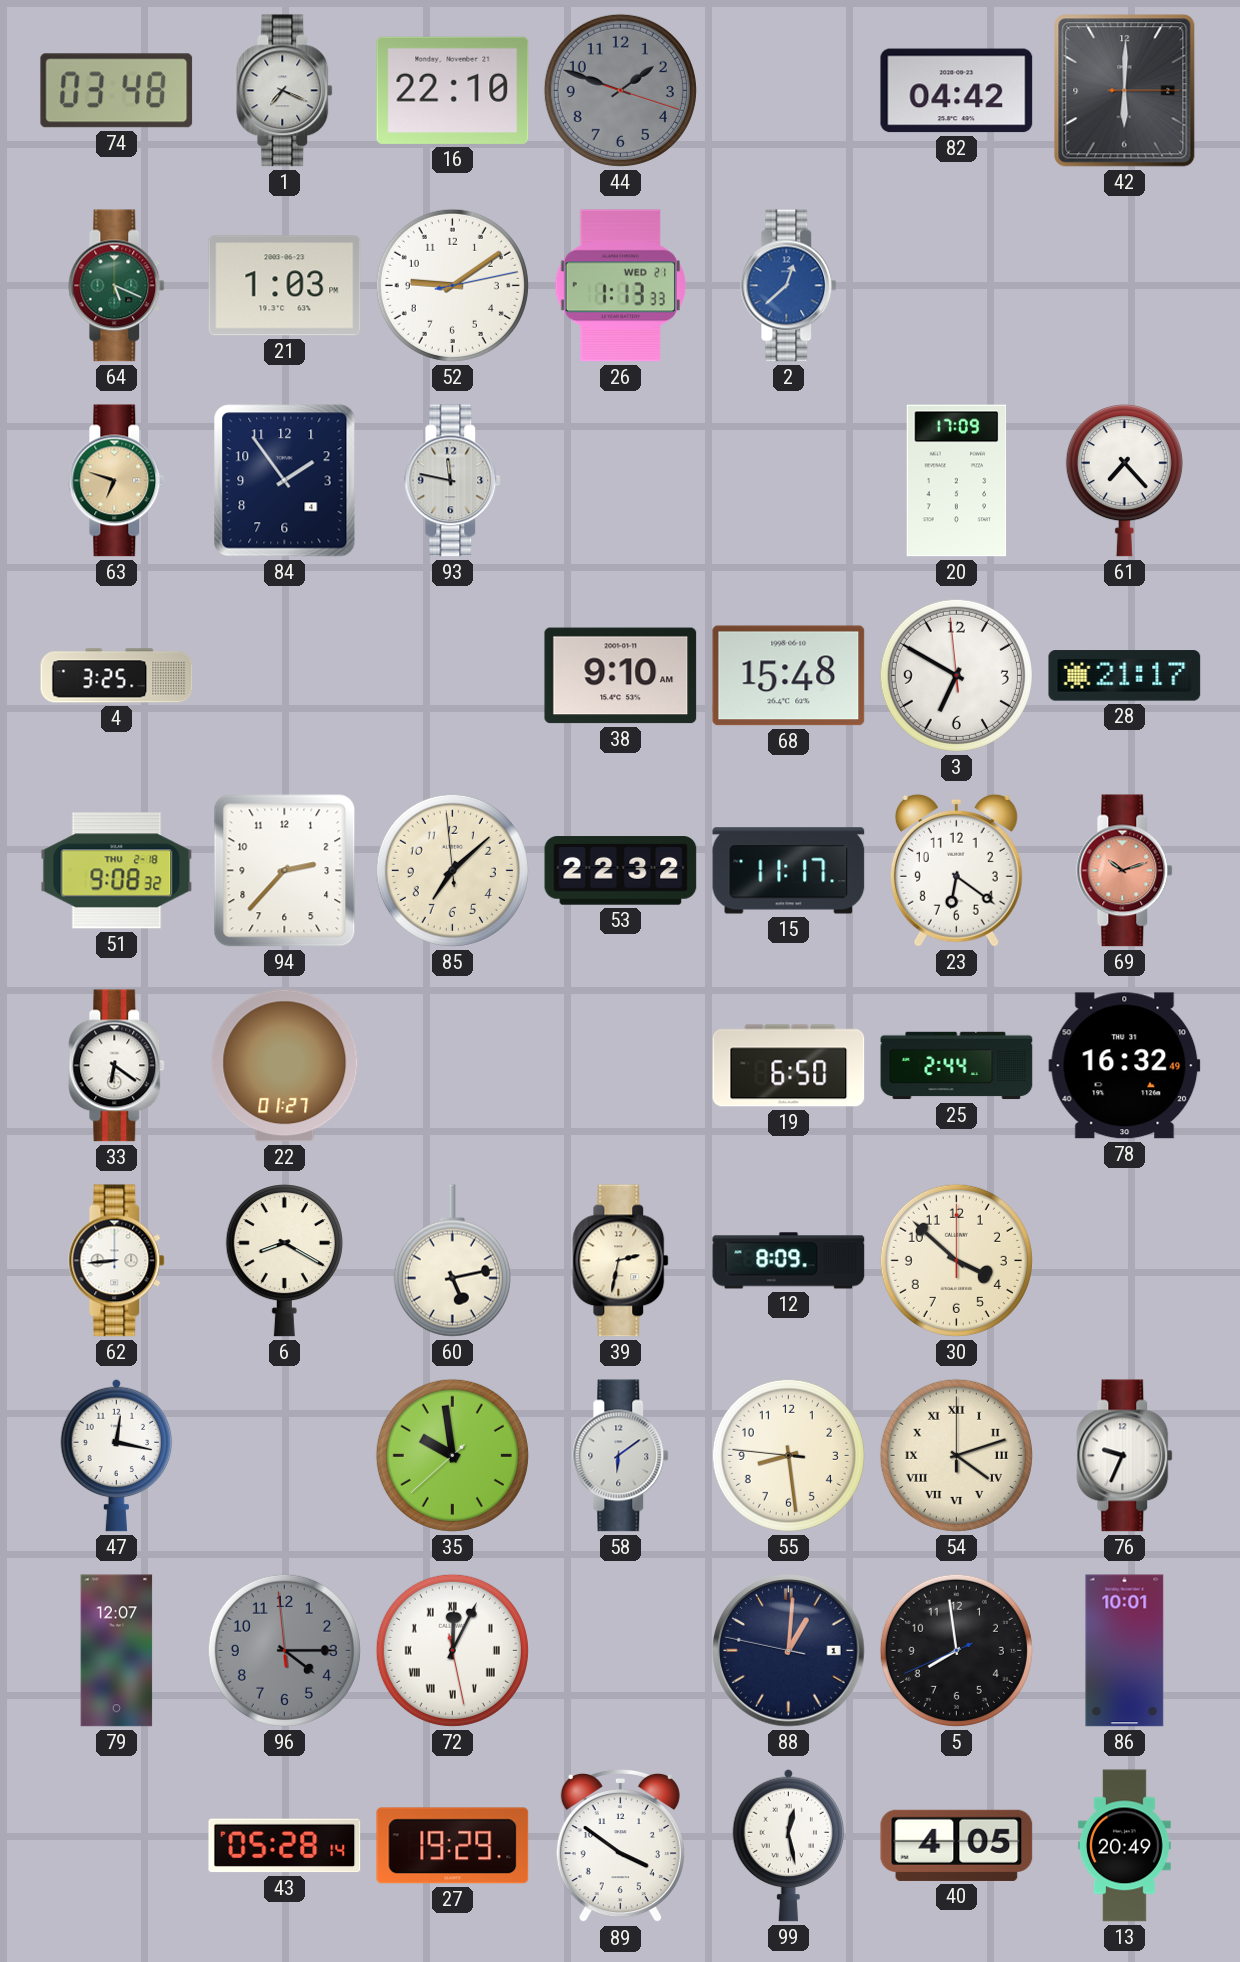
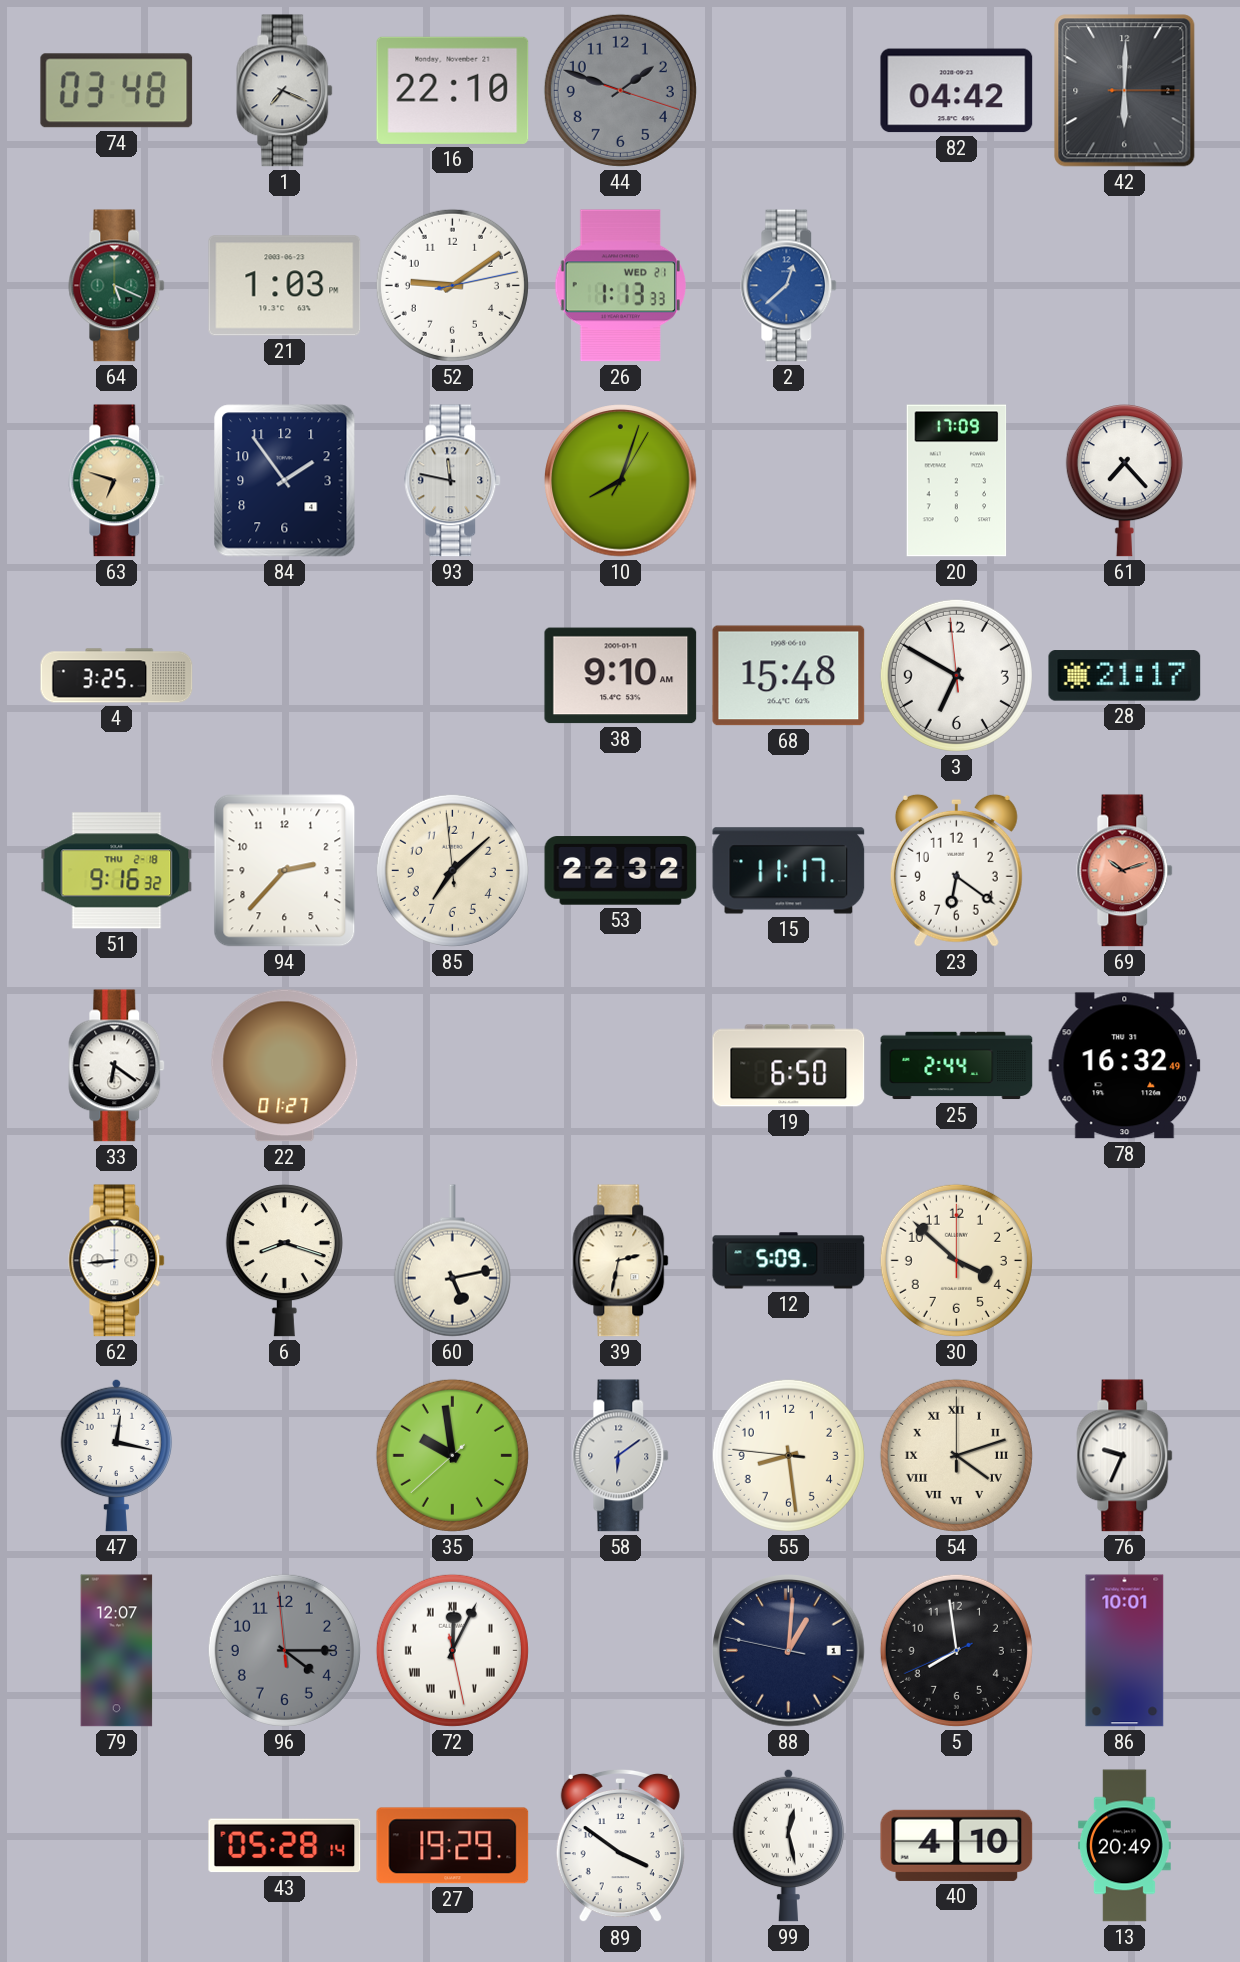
10: none -> 8:03 (621, 481)
51: 9:08 -> 9:16 (117, 871)
6: 8:20 -> 8:18 (284, 1261)
12: 8:09 -> 5:09 (789, 1261)
40: 4:05 -> 4:10 (957, 1845)
